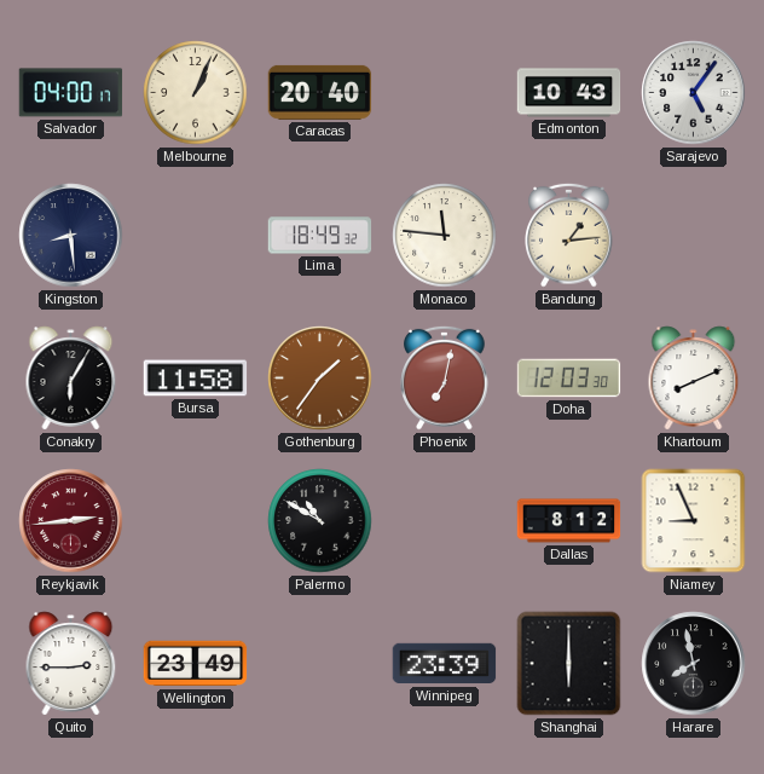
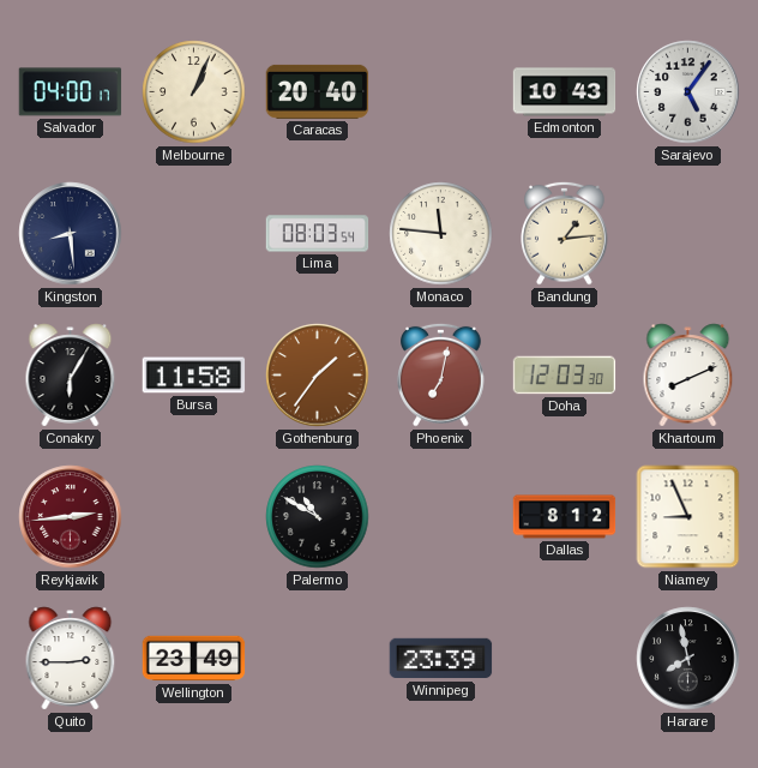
Lima: 18:49 -> 08:03 (318, 234)
Shanghai: 6:00 -> none (569, 664)
